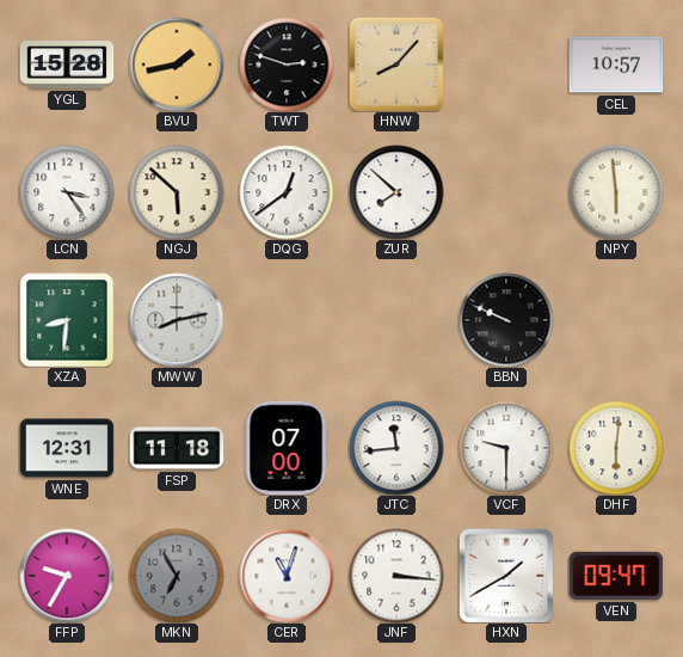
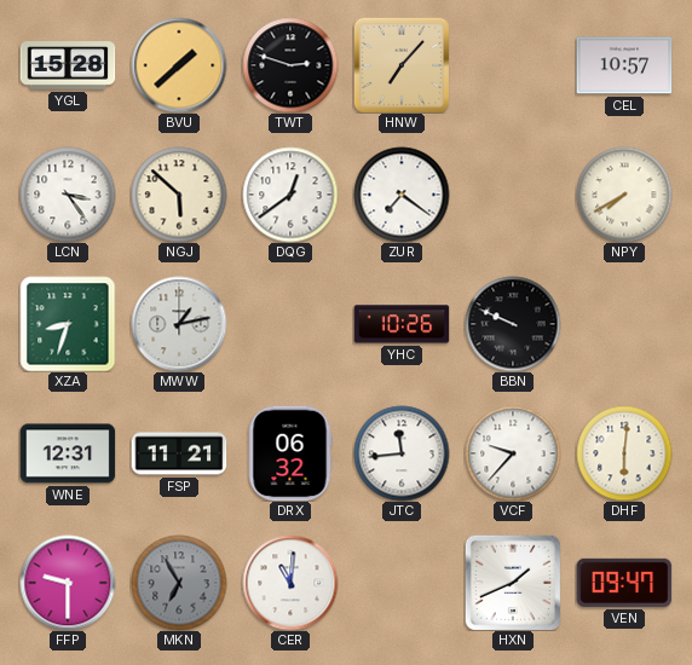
BVU: 1:43 -> 1:38 (179, 65)
HNW: 8:07 -> 7:07 (402, 65)
ZUR: 7:52 -> 7:21 (402, 195)
NPY: 5:59 -> 7:40 (624, 195)
XZA: 8:31 -> 8:33 (68, 324)
MWW: 8:13 -> 1:13 (179, 324)
YHC: none -> 10:26 (402, 324)
FSP: 11:18 -> 11:21 (179, 453)
DRX: 07:00 -> 06:32 (290, 453)
VCF: 9:30 -> 9:37 (513, 453)
FFP: 9:35 -> 9:30 (68, 583)
CER: 11:03 -> 11:01 (290, 583)
JNF: 3:16 -> none (396, 576)
HXN: 1:40 -> 1:41 (513, 583)
